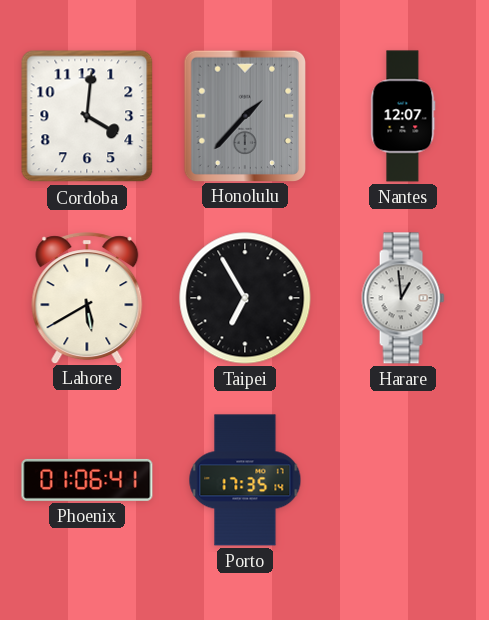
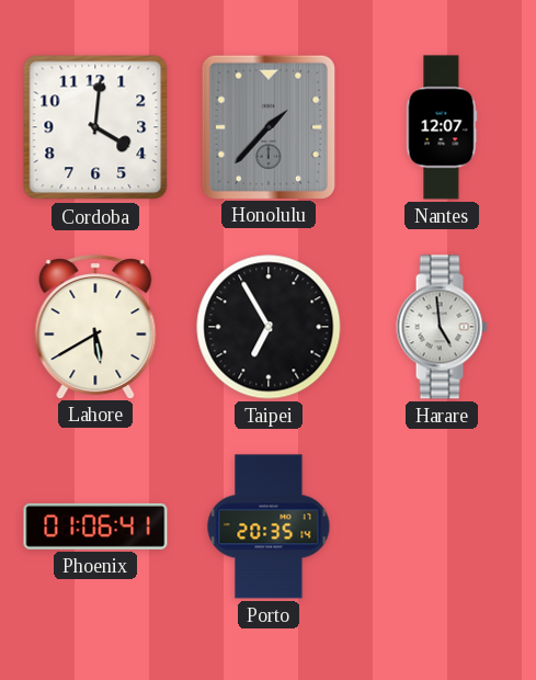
Harare: 12:59 -> 4:59 (442, 327)
Porto: 17:35 -> 20:35 (269, 526)
